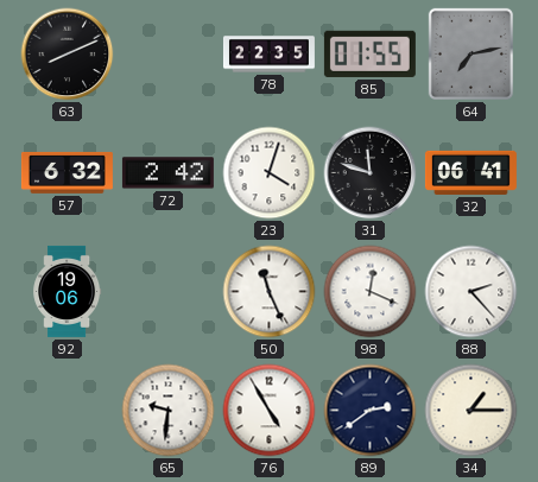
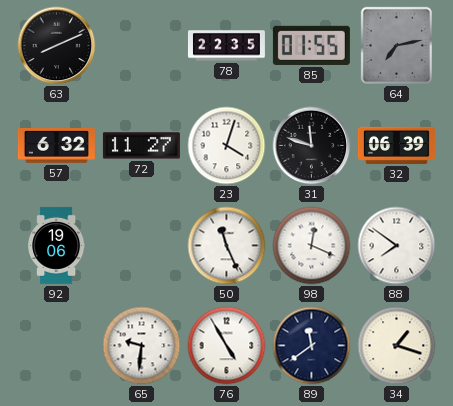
72: 2:42 -> 11:27 (141, 146)
32: 06:41 -> 06:39 (396, 145)
88: 2:23 -> 7:51 (397, 246)
89: 2:39 -> 11:39 (312, 346)
34: 1:15 -> 1:18 (397, 346)
